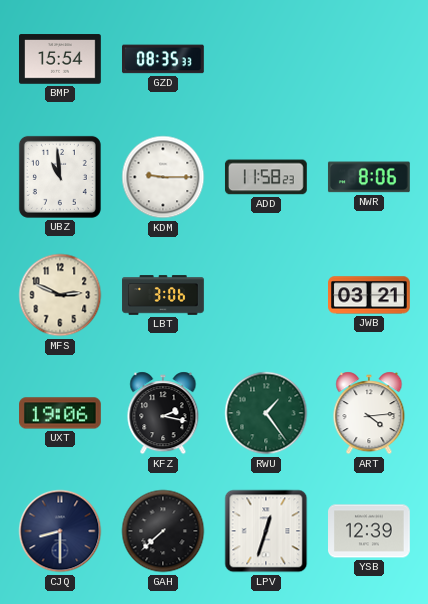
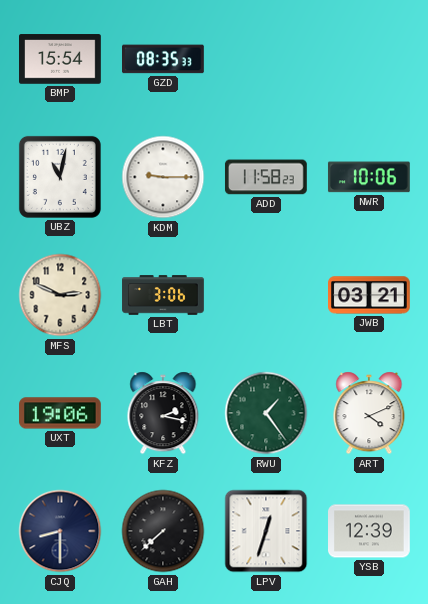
UBZ: 10:59 -> 11:02 (60, 177)
NWR: 8:06 -> 10:06 (369, 177)
ART: 4:14 -> 4:11 (369, 413)
